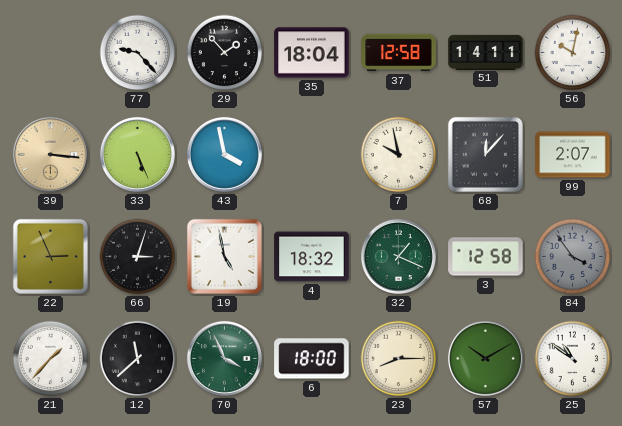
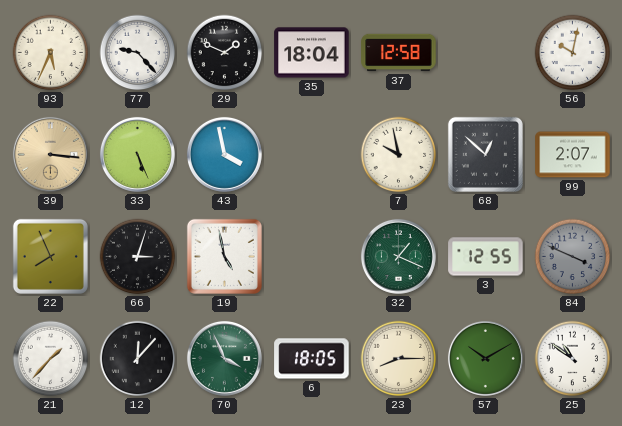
93: none -> 5:34 (51, 53)
29: 1:53 -> 1:49 (225, 53)
51: 14:11 -> none (486, 52)
68: 12:07 -> 12:52 (485, 154)
22: 2:56 -> 7:56 (50, 256)
4: 18:32 -> none (312, 257)
3: 12:58 -> 12:55 (486, 257)
84: 3:54 -> 3:49 (573, 257)
12: 11:38 -> 12:07 (138, 359)
6: 18:00 -> 18:05 (312, 359)
